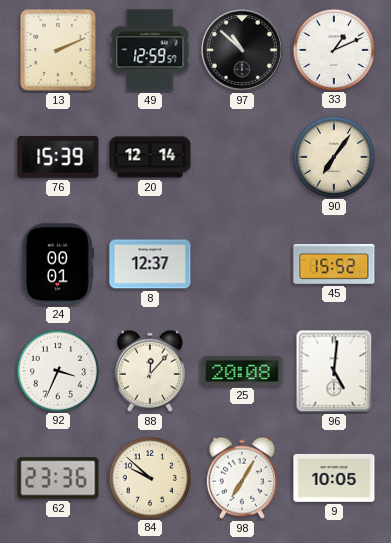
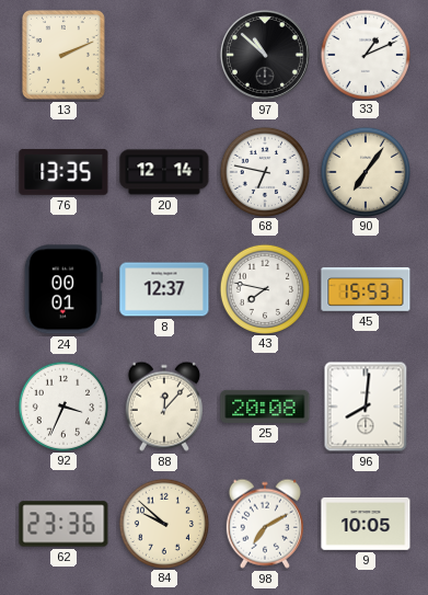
49: 12:59 -> none (150, 50)
76: 15:39 -> 13:35 (63, 172)
68: none -> 6:47 (264, 171)
43: none -> 7:47 (264, 288)
45: 15:52 -> 15:53 (366, 289)
96: 5:01 -> 8:01 (366, 407)
98: 7:05 -> 7:10 (265, 524)
